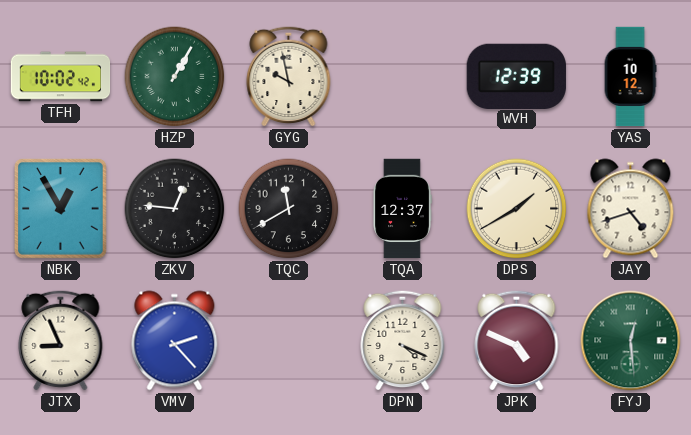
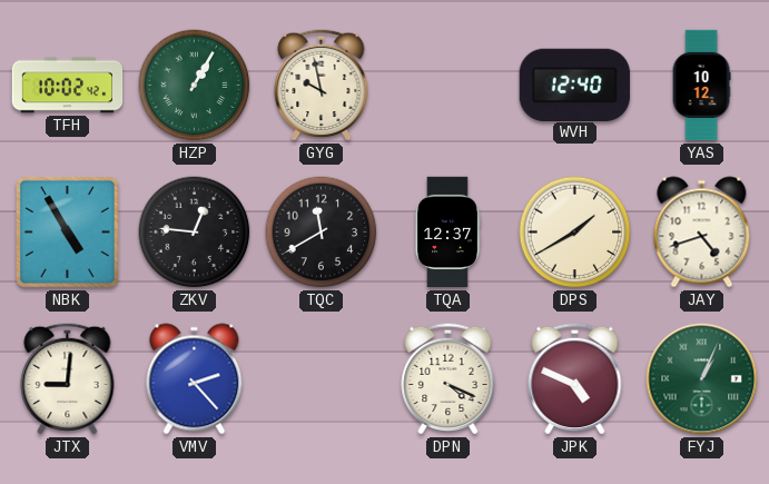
WVH: 12:39 -> 12:40 (574, 85)
NBK: 12:55 -> 4:55 (67, 233)
JTX: 8:56 -> 9:01 (68, 378)
FYJ: 12:29 -> 1:04 (702, 379)
